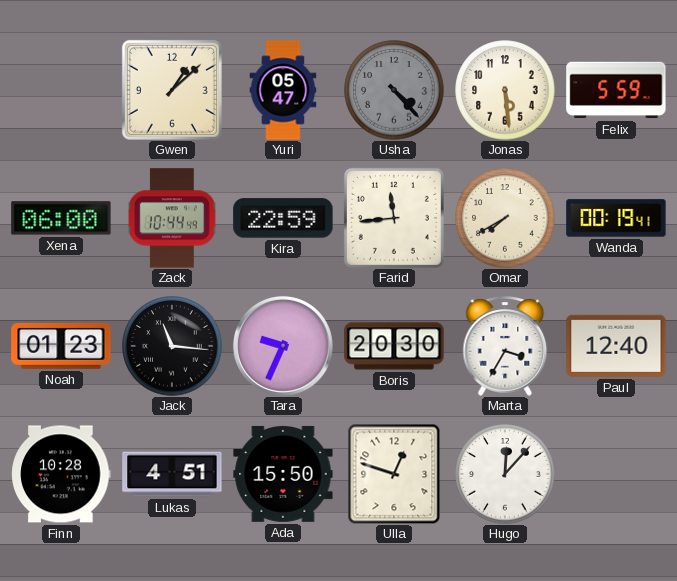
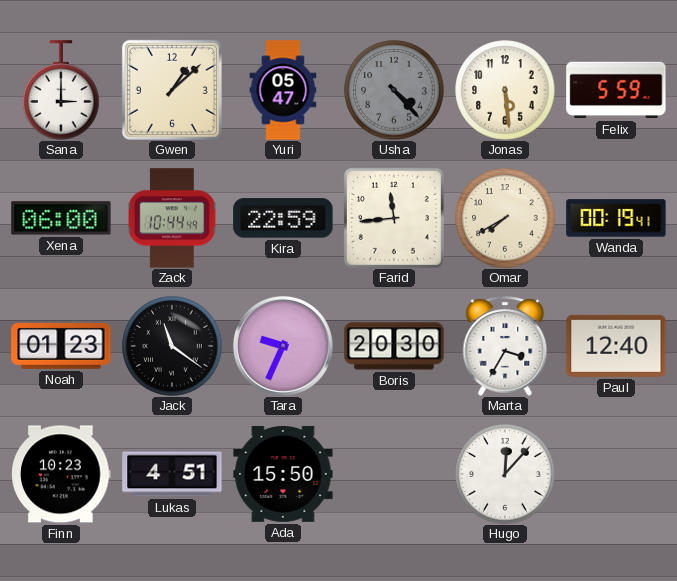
Sana: none -> 3:00 (61, 90)
Jack: 11:16 -> 11:21 (172, 346)
Finn: 10:28 -> 10:23 (61, 474)
Ulla: 12:48 -> none (394, 474)
